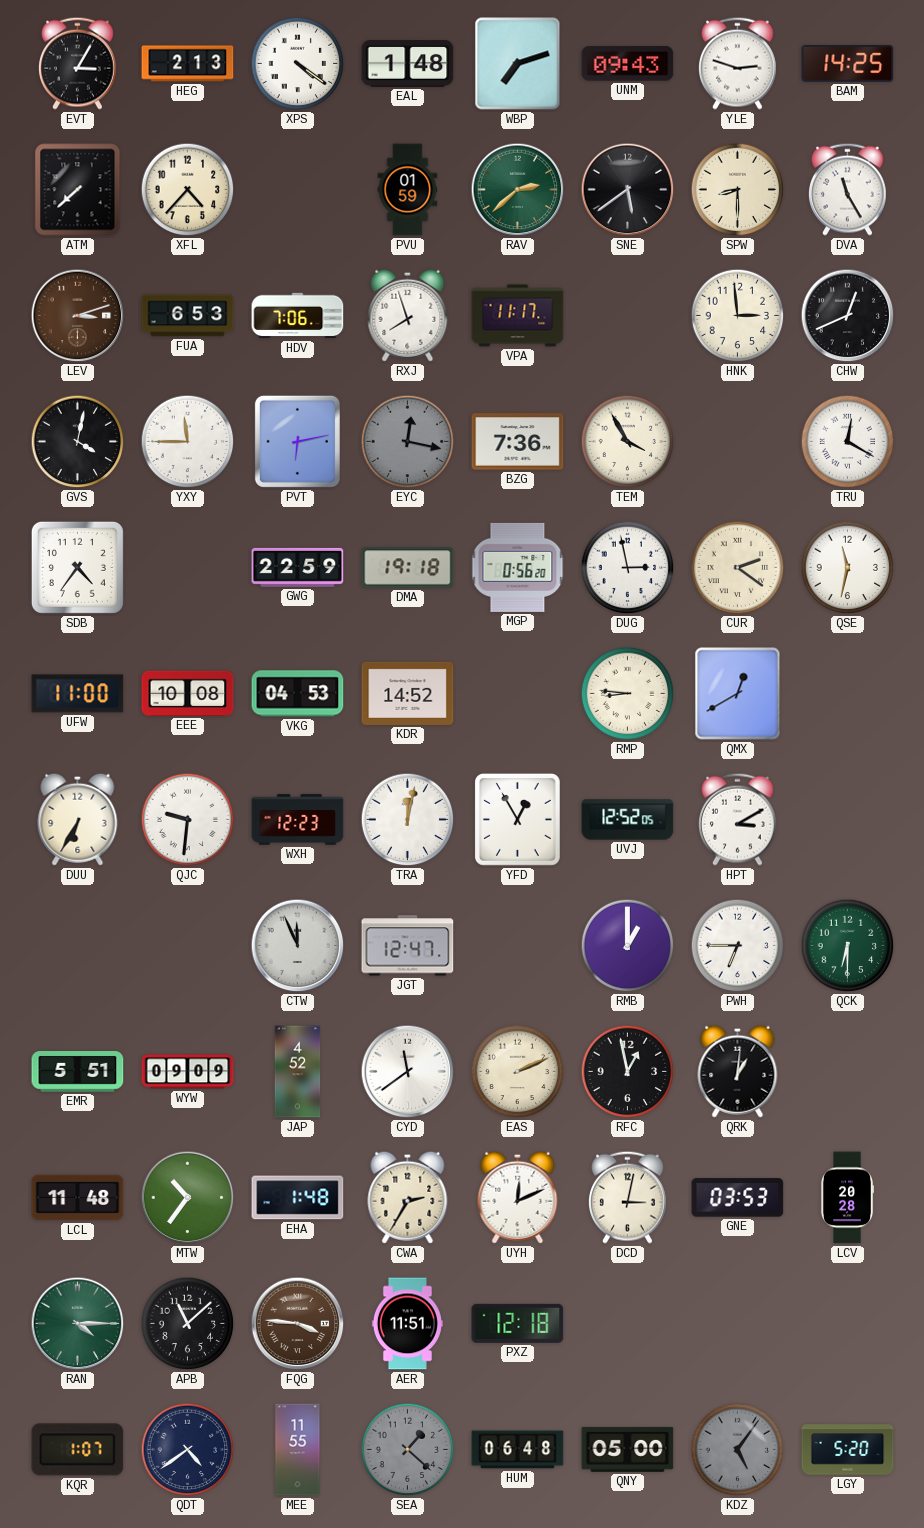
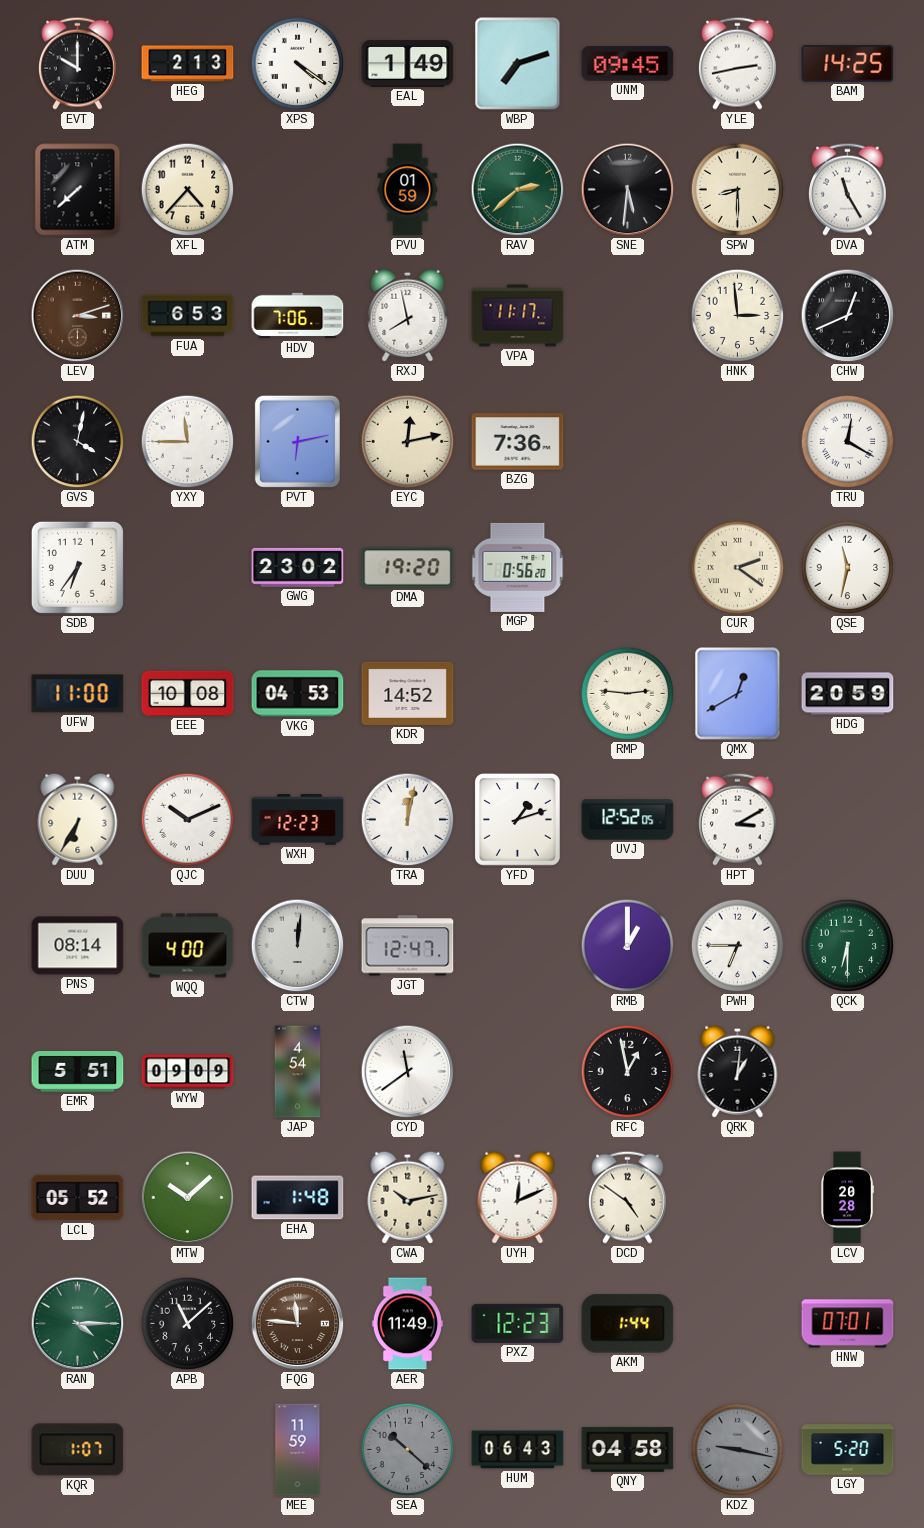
EVT: 3:05 -> 10:00 (78, 63)
EAL: 1:48 -> 1:49 (408, 64)
UNM: 09:43 -> 09:45 (628, 64)
YLE: 2:48 -> 2:43 (738, 63)
SNE: 5:39 -> 5:31 (628, 190)
RXJ: 7:57 -> 7:58 (408, 315)
EYC: 12:17 -> 12:13 (408, 442)
EYC dial: grey -> cream (408, 442)
TEM: 3:55 -> none (628, 442)
SDB: 4:36 -> 6:36 (77, 567)
GWG: 22:59 -> 23:02 (298, 567)
DMA: 19:18 -> 19:20 (408, 568)
DUG: 2:58 -> none (628, 568)
RMP: 8:46 -> 2:46 (628, 694)
HDG: none -> 20:59 (848, 694)
QJC: 9:31 -> 10:11 (188, 820)
YFD: 12:55 -> 1:12 (517, 819)
PNS: none -> 08:14 (78, 946)
WQQ: none -> 4:00 (188, 946)
CTW: 11:56 -> 12:01 (298, 946)
JAP: 4:52 -> 4:54 (298, 1072)
EAS: 2:11 -> none (518, 1072)
LCL: 11:48 -> 05:52 (78, 1198)
MTW: 10:36 -> 10:08 (188, 1198)
CWA: 2:35 -> 10:13 (408, 1197)
DCD: 3:02 -> 4:51 (628, 1197)
GNE: 03:53 -> none (738, 1198)
FQG: 3:46 -> 11:46 (298, 1324)
AER: 11:51 -> 11:49 (407, 1324)
PXZ: 12:18 -> 12:23 (518, 1323)
AKM: none -> 1:44 (628, 1324)
HNW: none -> 07:01 (848, 1324)
QDT: 4:39 -> none (188, 1450)
MEE: 11:55 -> 11:59 (298, 1450)
SEA: 1:22 -> 10:22 (408, 1450)
HUM: 06:48 -> 06:43 (518, 1450)
QNY: 05:00 -> 04:58 (628, 1449)
KDZ: 5:06 -> 9:17 (738, 1450)
